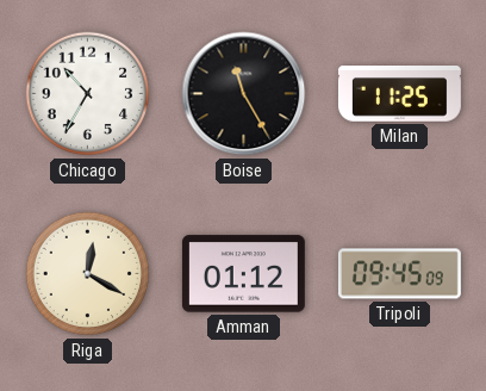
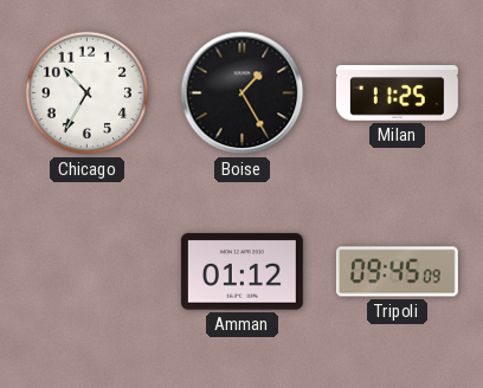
Boise: 11:25 -> 1:25 (243, 93)
Riga: 12:20 -> none (88, 274)
